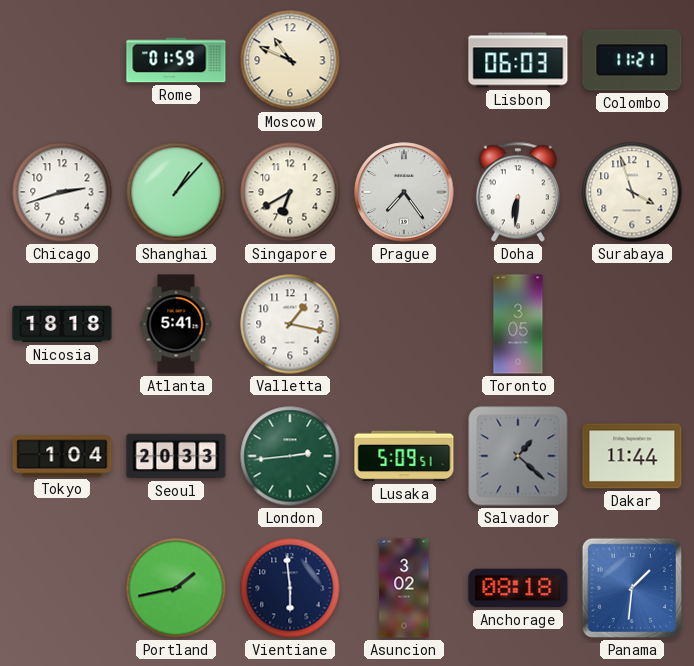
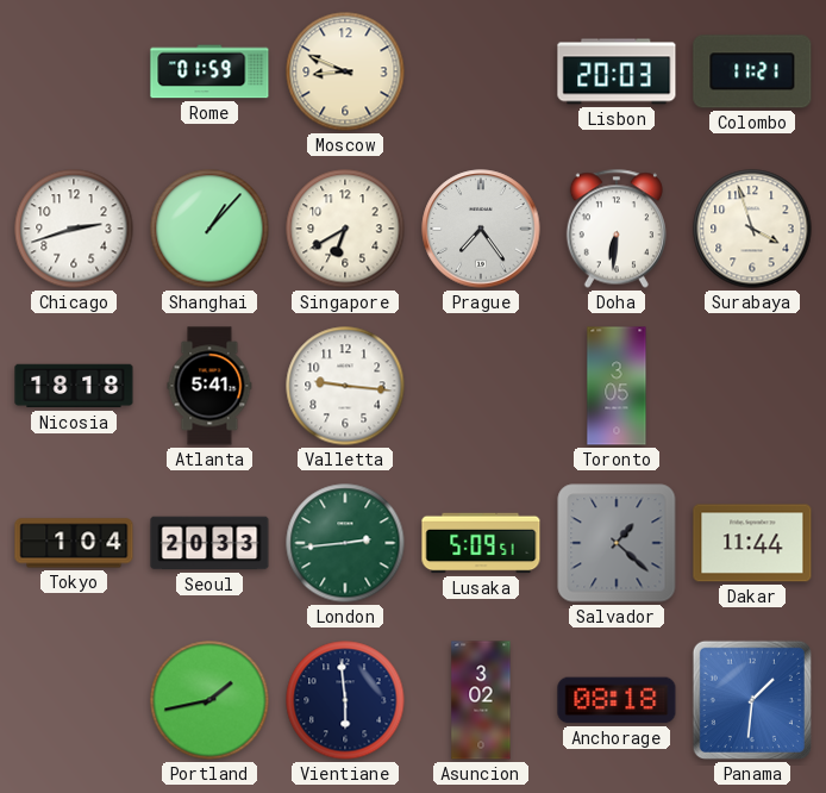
Moscow: 10:49 -> 8:49 (345, 71)
Lisbon: 06:03 -> 20:03 (617, 71)
Valletta: 1:17 -> 9:16 (345, 386)
